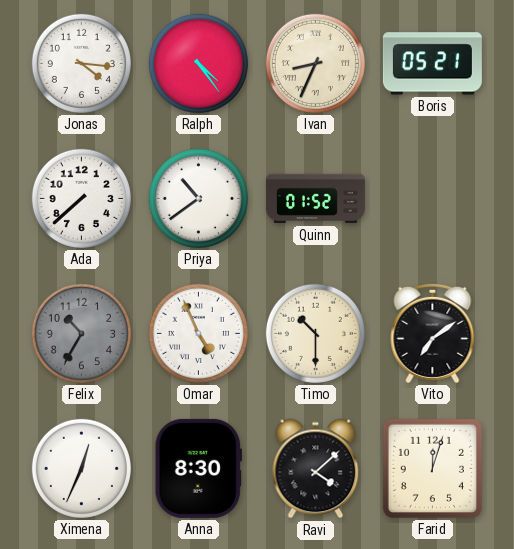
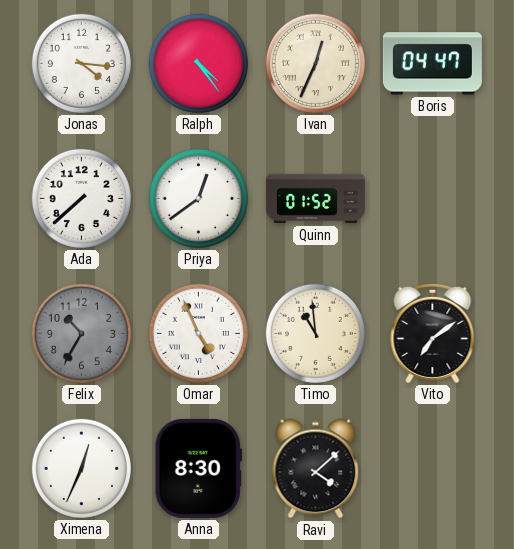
Ivan: 8:34 -> 12:34 (315, 63)
Boris: 05:21 -> 04:47 (432, 64)
Priya: 10:39 -> 12:39 (198, 198)
Timo: 10:30 -> 10:59 (315, 333)
Farid: 12:03 -> none (432, 468)
